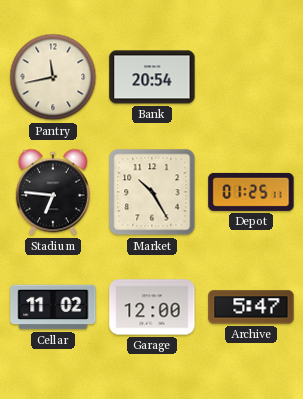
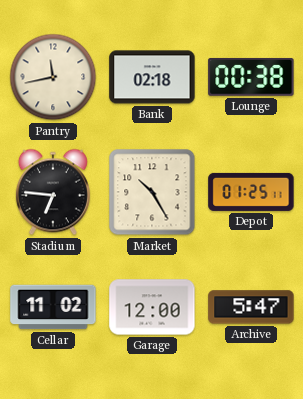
Bank: 20:54 -> 02:18 (152, 77)
Lounge: none -> 00:38 (251, 77)
